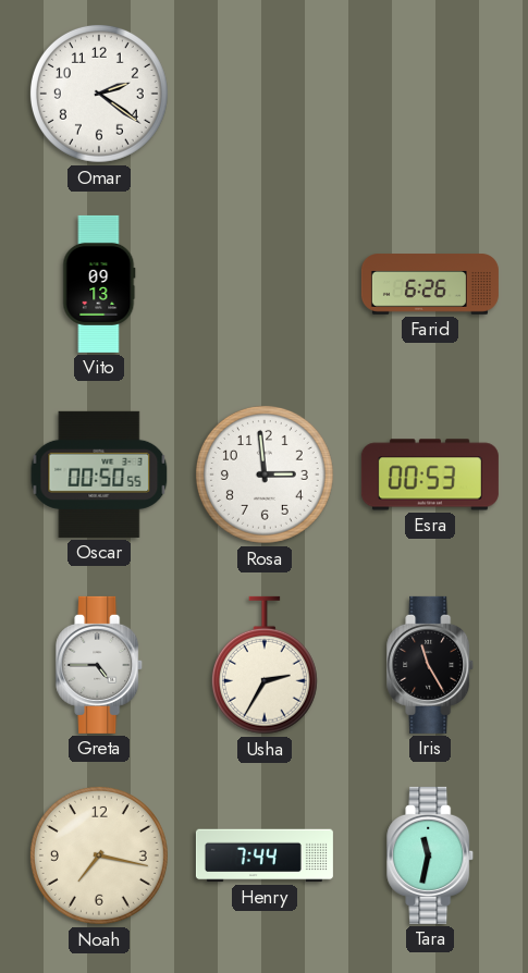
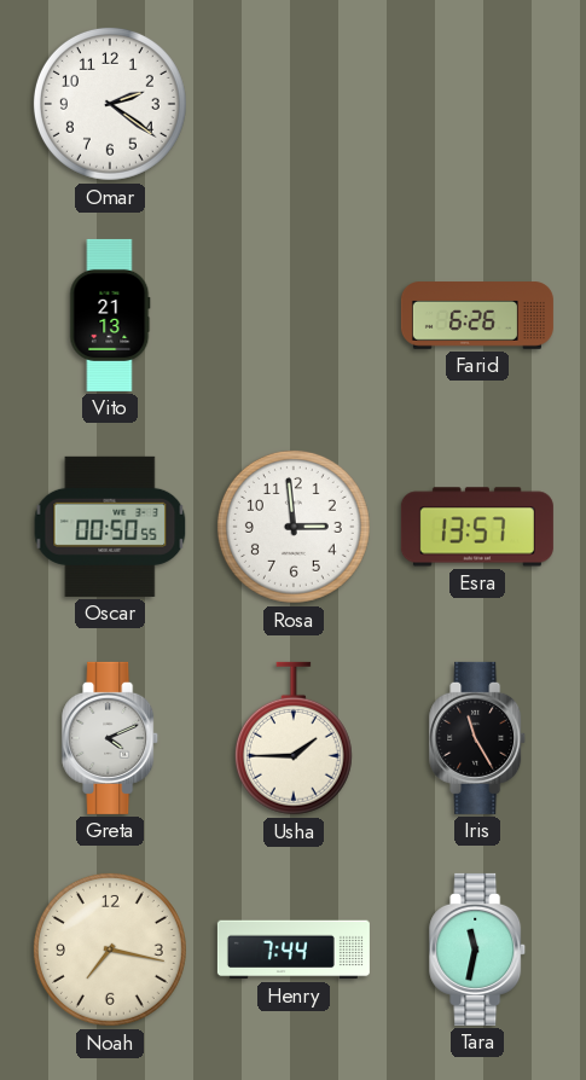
Vito: 09:13 -> 21:13 (110, 315)
Esra: 00:53 -> 13:57 (477, 527)
Greta: 4:45 -> 4:11 (111, 738)
Usha: 2:35 -> 1:45 (294, 738)
